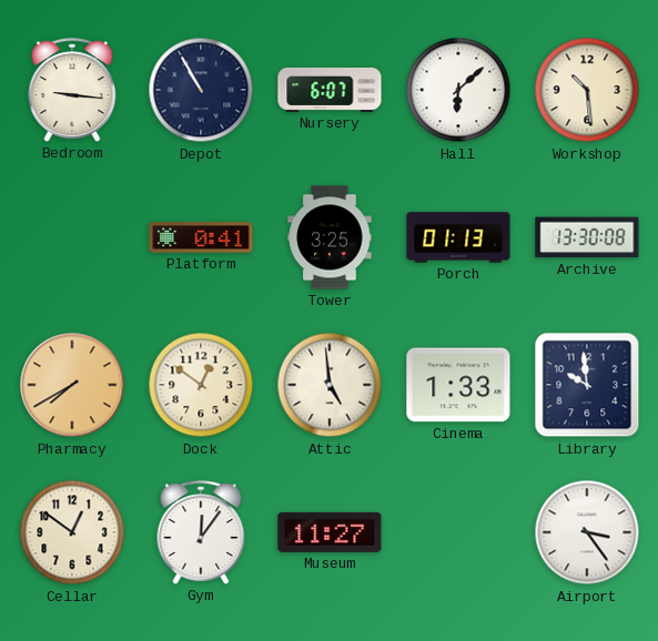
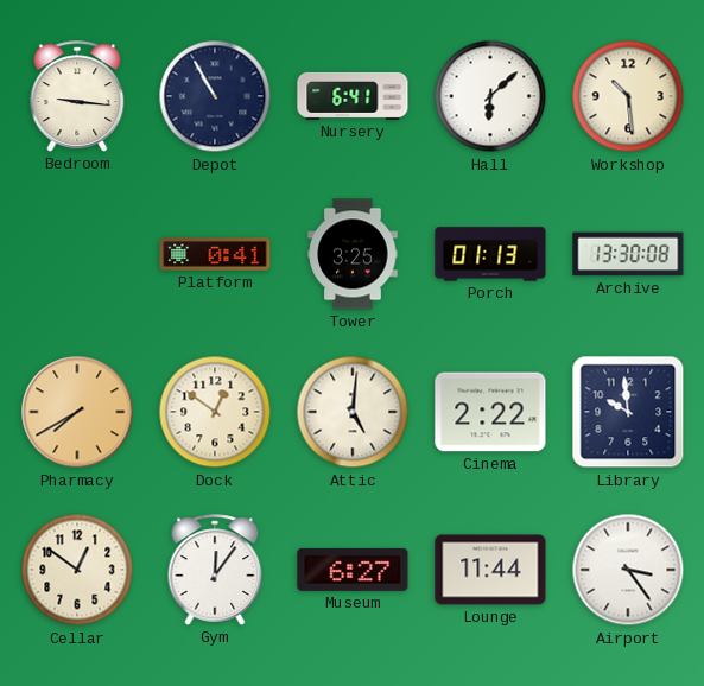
Nursery: 6:07 -> 6:41 (353, 96)
Attic: 4:59 -> 5:01 (353, 412)
Cinema: 1:33 -> 2:22 (490, 412)
Museum: 11:27 -> 6:27 (353, 570)
Lounge: none -> 11:44 (490, 570)
